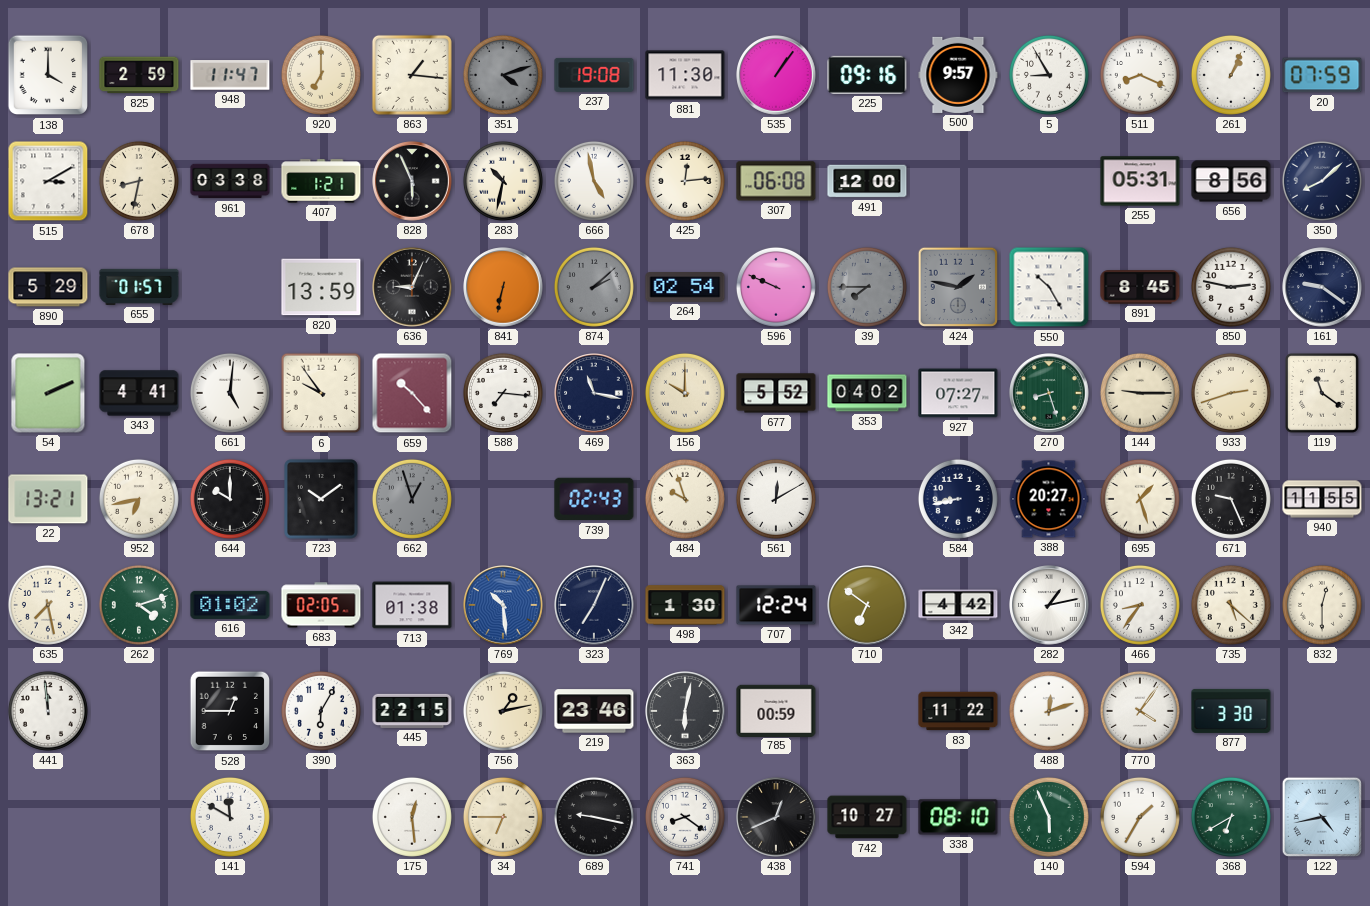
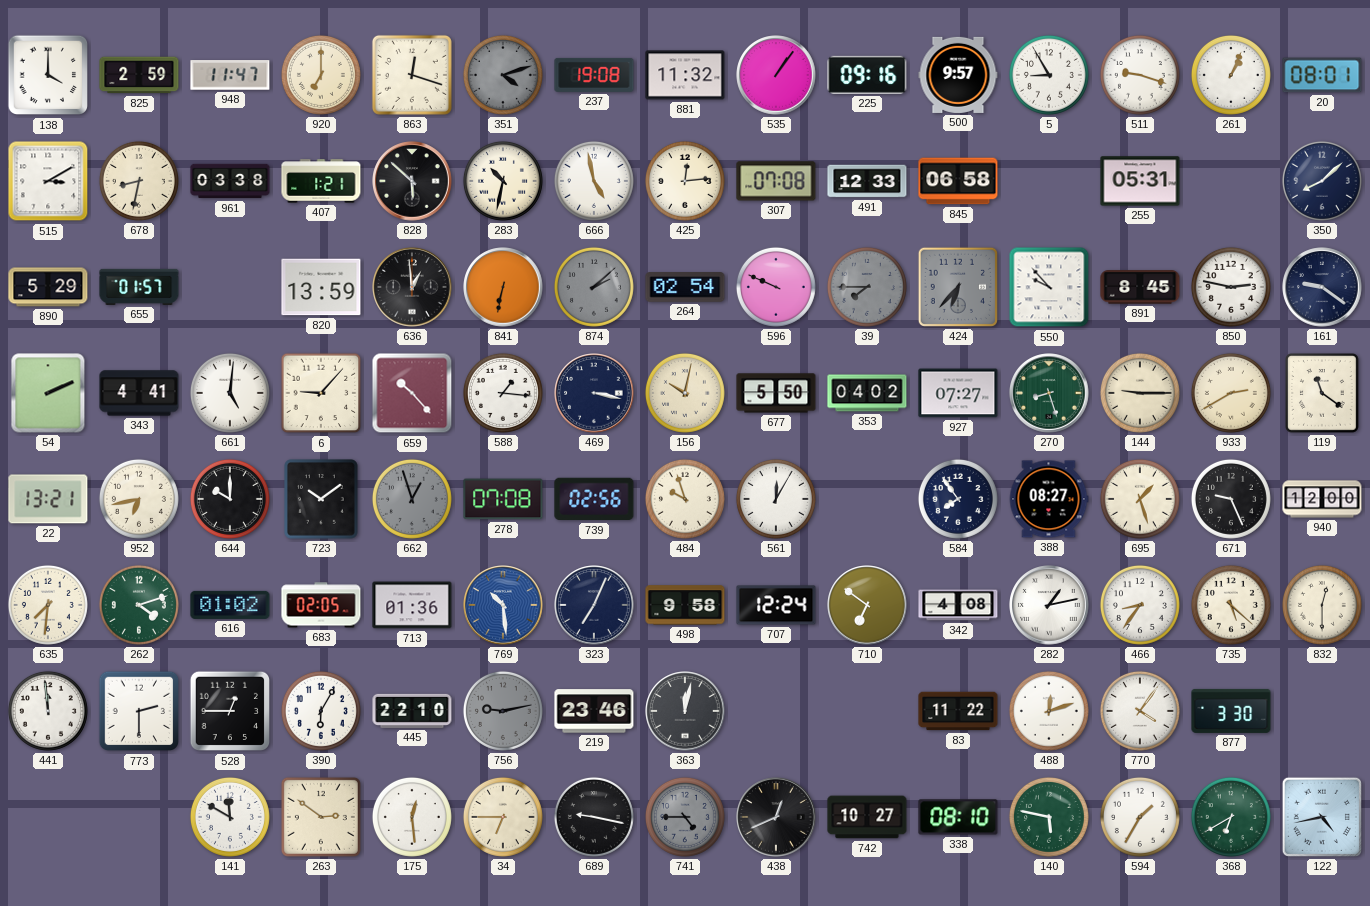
863: 1:16 -> 12:18 (412, 75)
881: 11:30 -> 11:32 (685, 75)
511: 8:19 -> 9:18 (1140, 75)
20: 07:59 -> 08:01 (1322, 75)
828: 5:56 -> 5:52 (412, 181)
307: 06:08 -> 07:08 (776, 181)
491: 12:00 -> 12:33 (867, 181)
845: none -> 06:58 (958, 181)
656: 8:56 -> none (1231, 181)
636: 9:04 -> 12:59 (412, 287)
424: 1:47 -> 6:37 (958, 287)
550: 10:25 -> 9:53 (1049, 287)
6: 9:54 -> 9:07 (321, 393)
588: 7:16 -> 1:16 (503, 393)
469: 11:17 -> 3:17 (594, 393)
156: 10:00 -> 10:02 (685, 393)
677: 5:52 -> 5:50 (776, 393)
933: 2:42 -> 2:40 (1231, 393)
278: none -> 07:08 (503, 499)
739: 02:43 -> 02:56 (594, 499)
561: 12:10 -> 12:05 (776, 499)
584: 8:43 -> 7:54 (958, 499)
388: 20:27 -> 08:27 (1049, 499)
940: 11:55 -> 12:00 (1322, 499)
635: 7:28 -> 7:31 (48, 605)
713: 01:38 -> 01:36 (412, 605)
498: 1:30 -> 9:58 (685, 605)
342: 4:42 -> 4:08 (958, 605)
773: none -> 2:30 (139, 711)
445: 22:15 -> 22:10 (412, 711)
756: 1:13 -> 9:13 (503, 711)
756 dial: cream -> grey (503, 711)
363: 6:02 -> 12:02 (685, 711)
785: 00:59 -> none (776, 710)
263: none -> 2:51 (321, 817)
741: 8:21 -> 4:45 (685, 817)
741 dial: white -> grey (685, 817)
140: 5:56 -> 5:47 (1049, 817)
